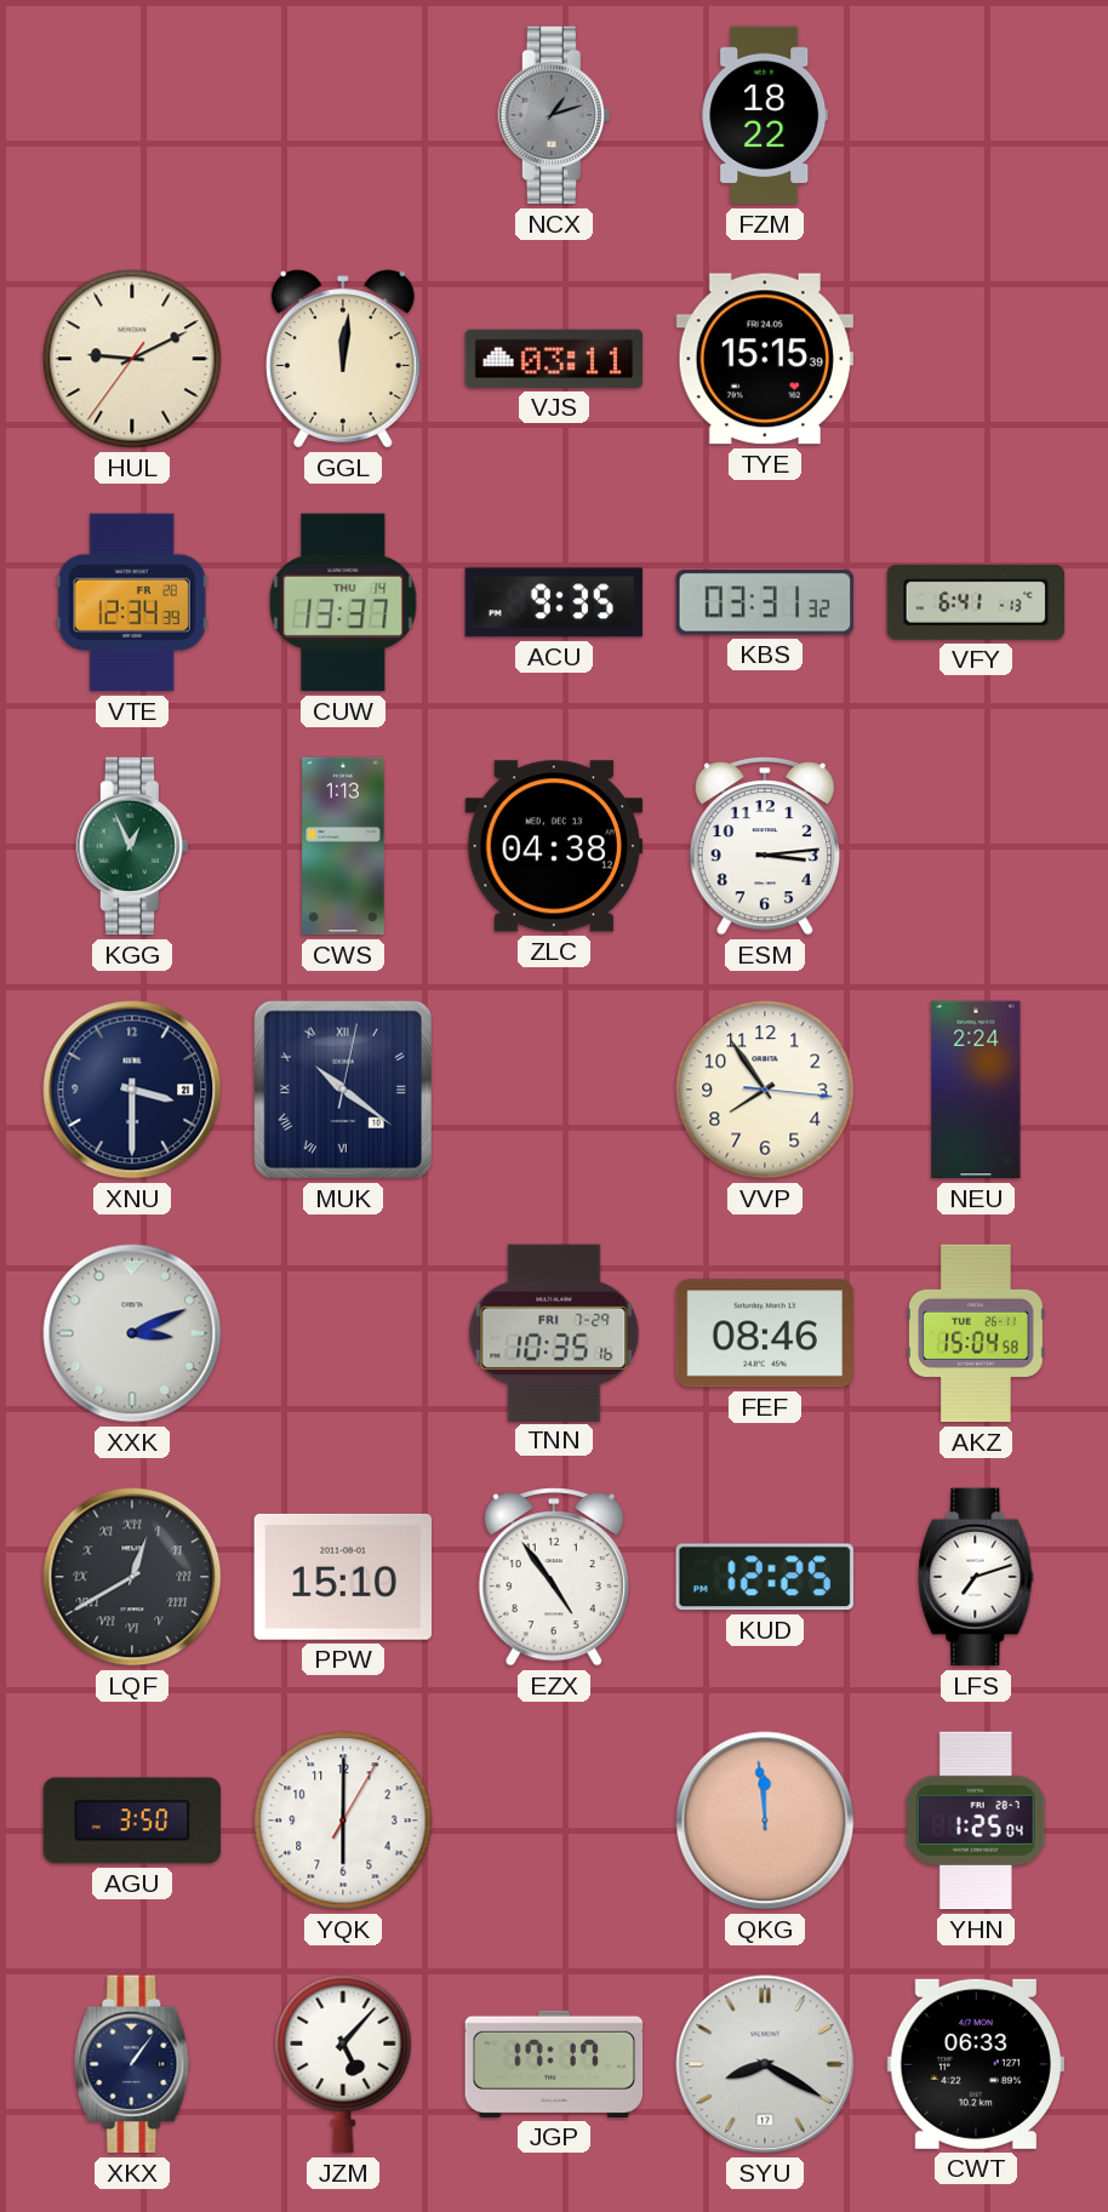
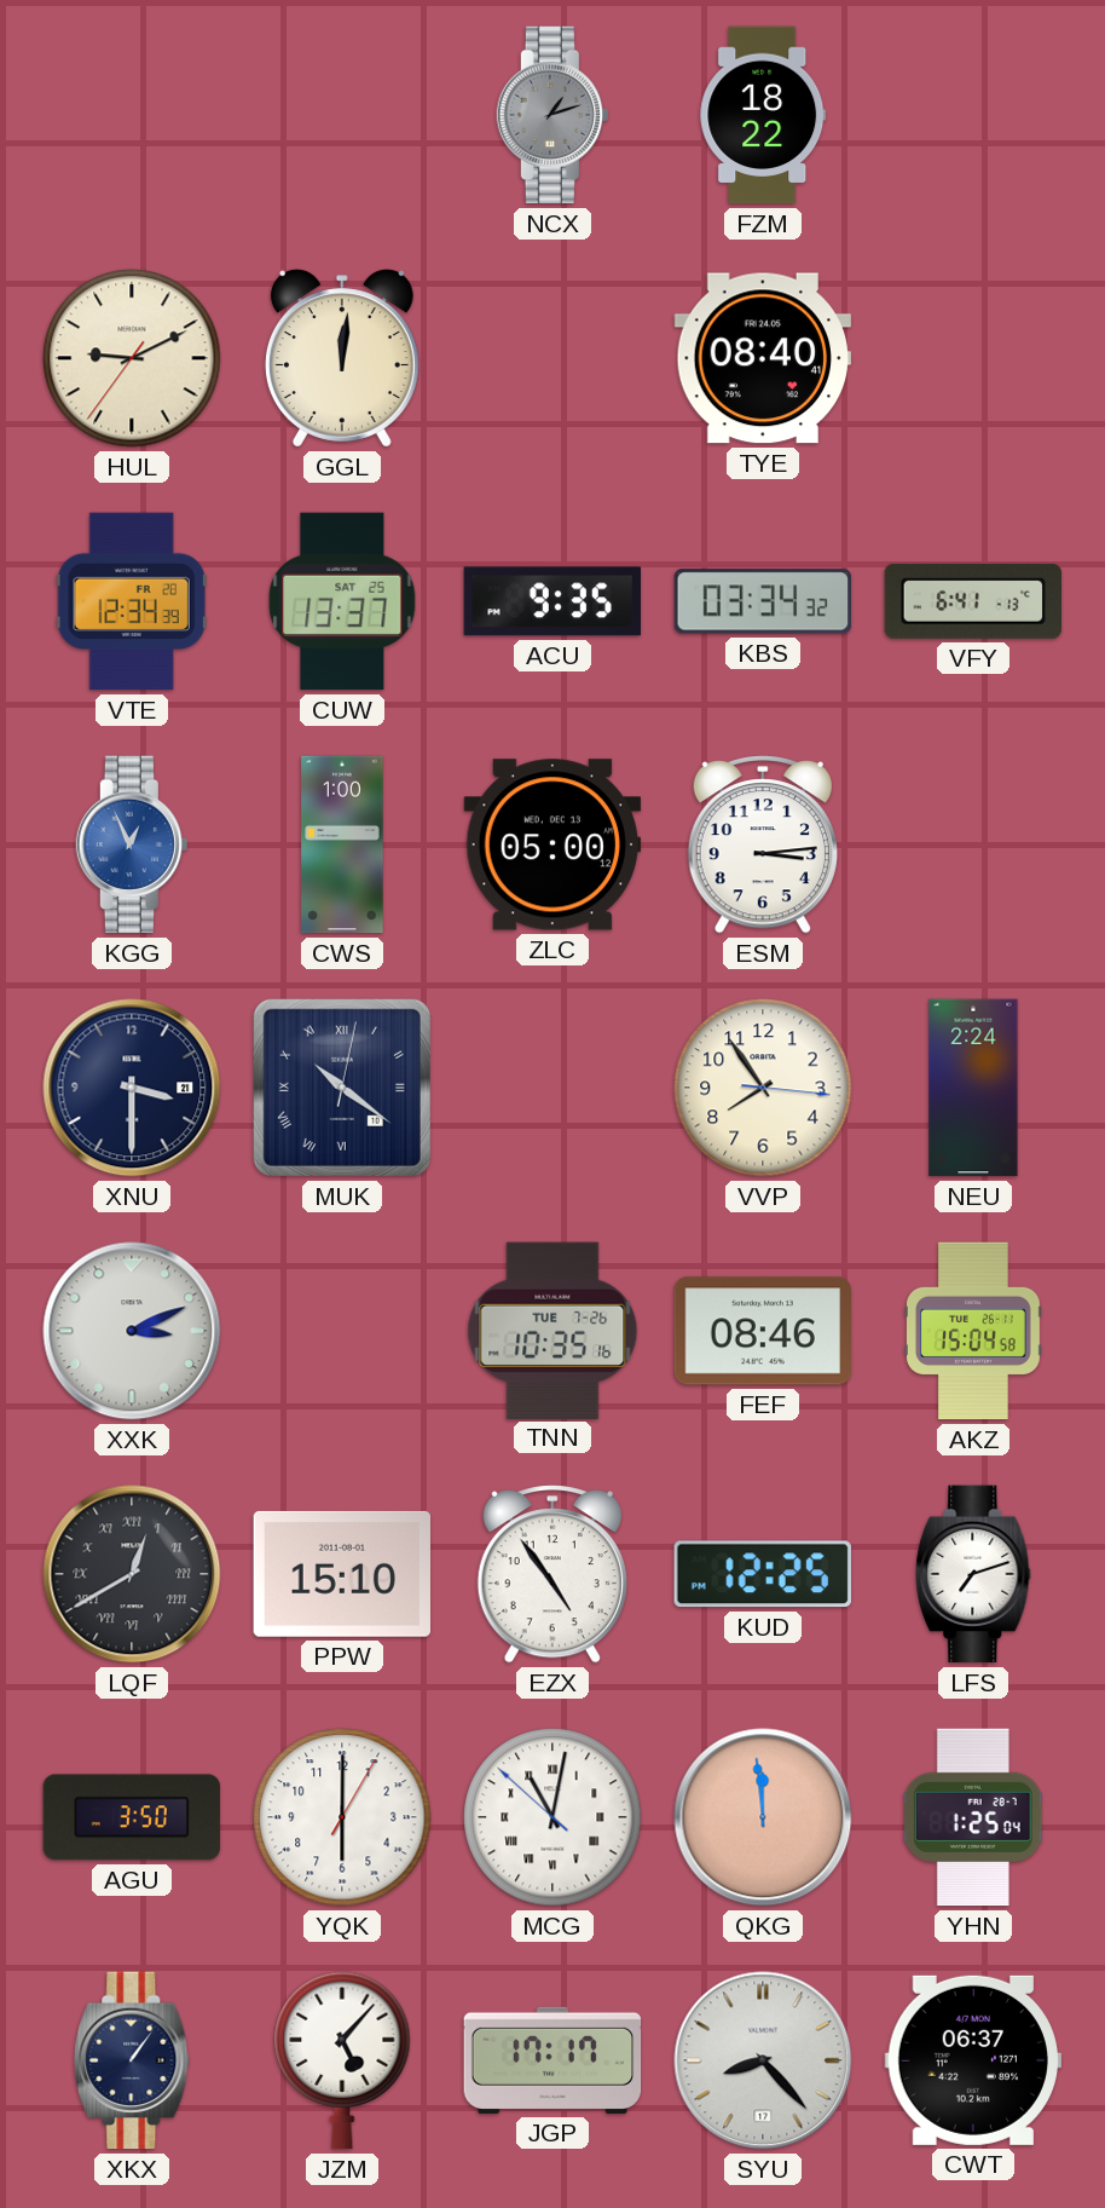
VJS: 03:11 -> none (554, 359)
TYE: 15:15 -> 08:40 (762, 358)
CUW date: THU 14 -> SAT 25 (342, 601)
KBS: 03:31 -> 03:34 (763, 601)
KGG dial: green -> blue (132, 844)
CWS: 1:13 -> 1:00 (342, 844)
ZLC: 04:38 -> 05:00 (552, 844)
TNN date: FRI 7-29 -> TUE 7-26 (552, 1330)
MCG: none -> 11:01 (552, 1817)
SYU: 8:20 -> 8:23 (763, 2060)
CWT: 06:33 -> 06:37 (972, 2060)
